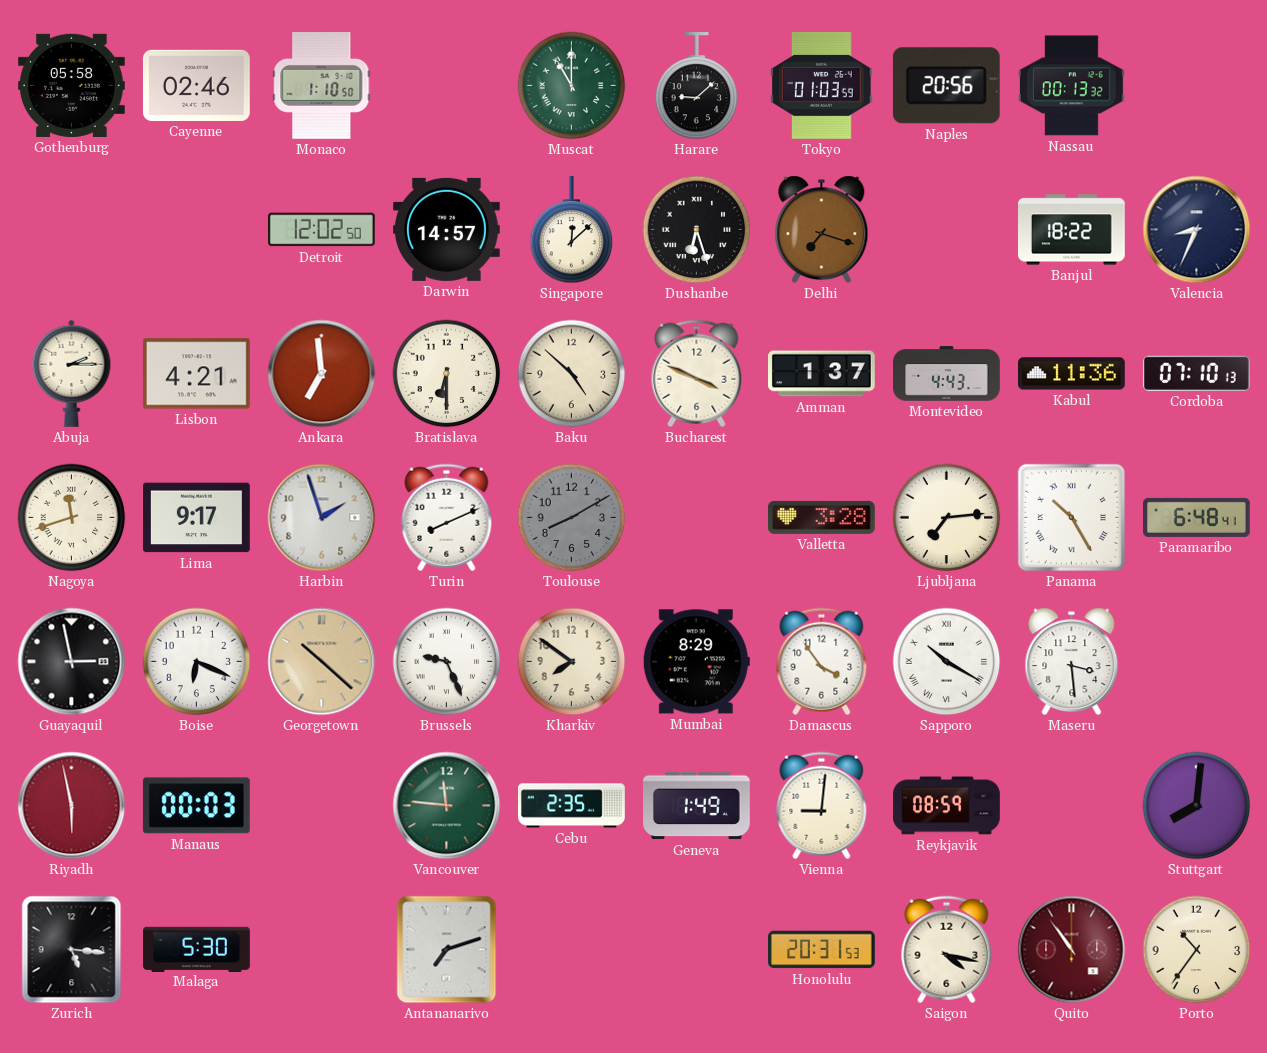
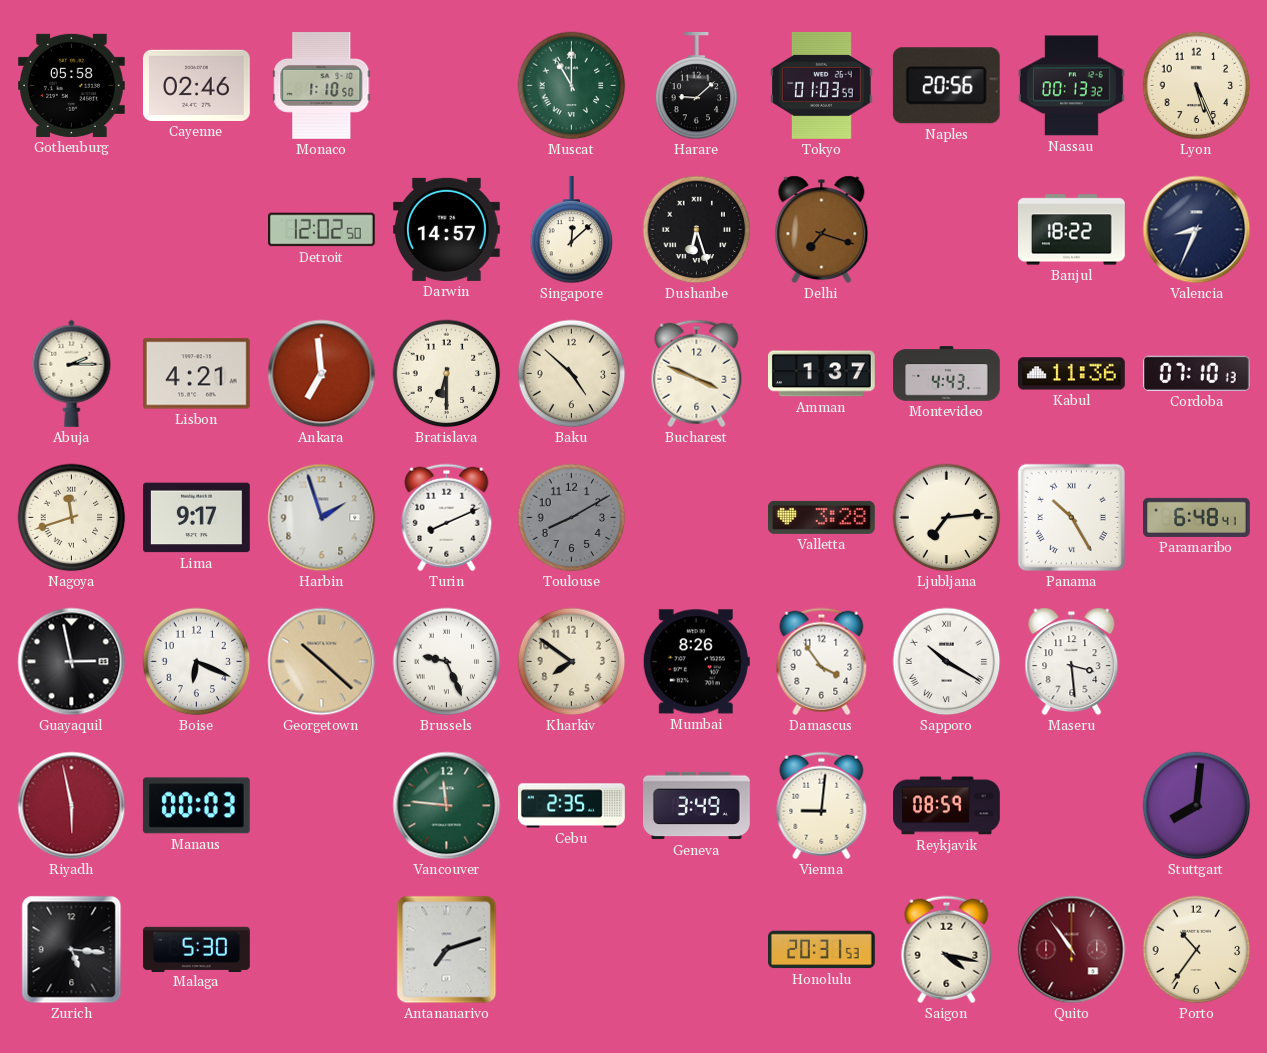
Lyon: none -> 5:26 (1197, 86)
Mumbai: 8:29 -> 8:26 (696, 662)
Geneva: 1:49 -> 3:49 (697, 806)
